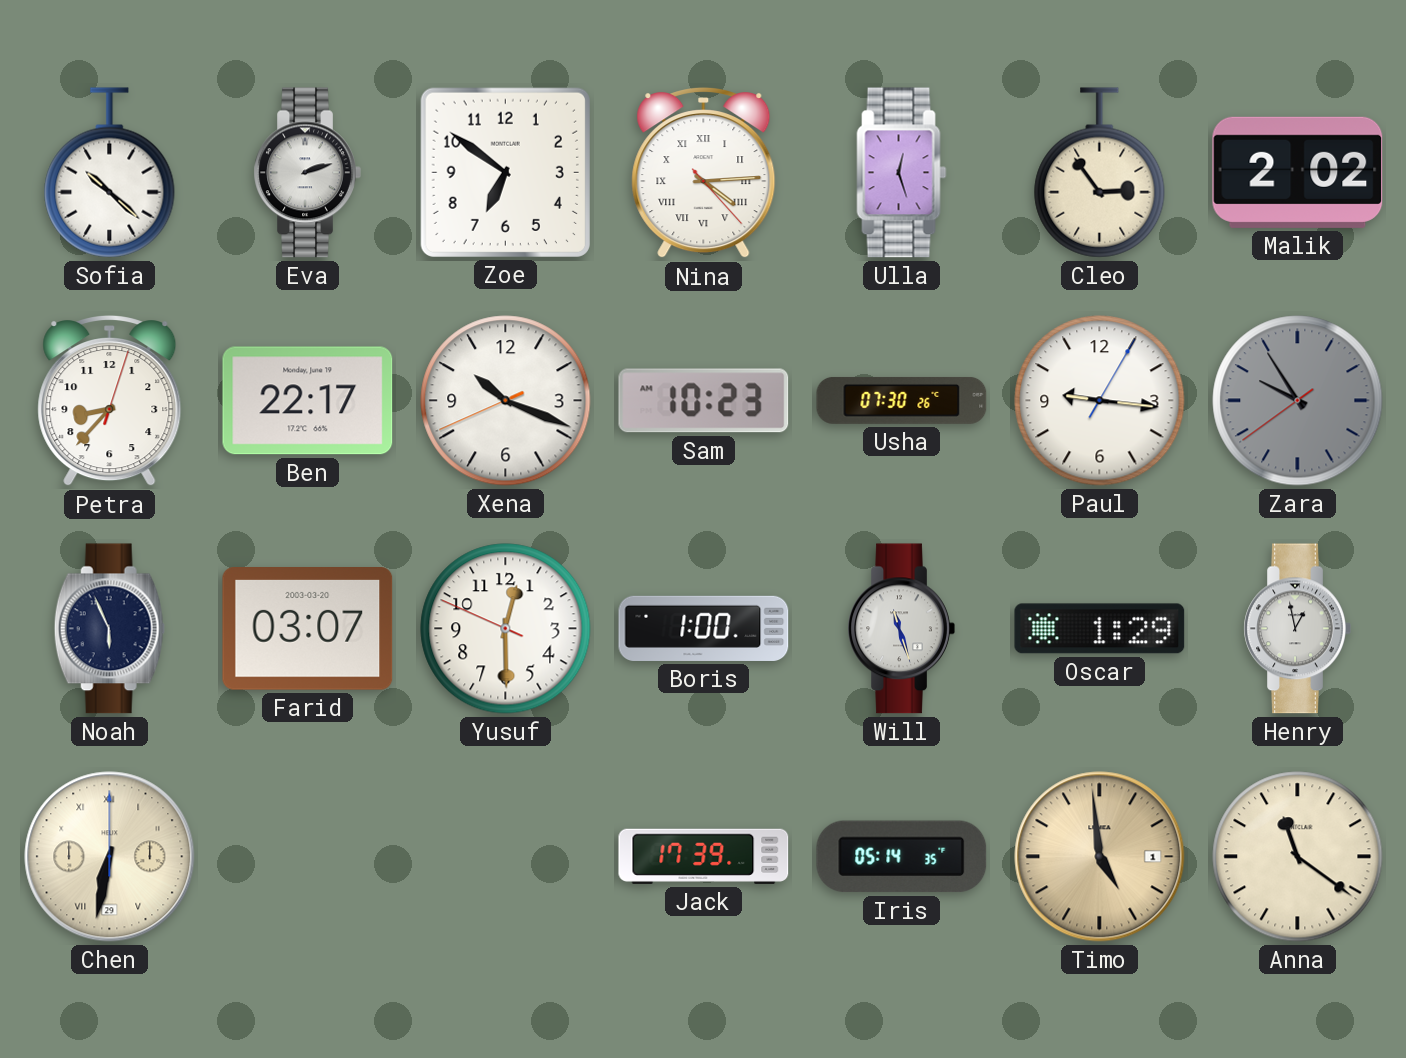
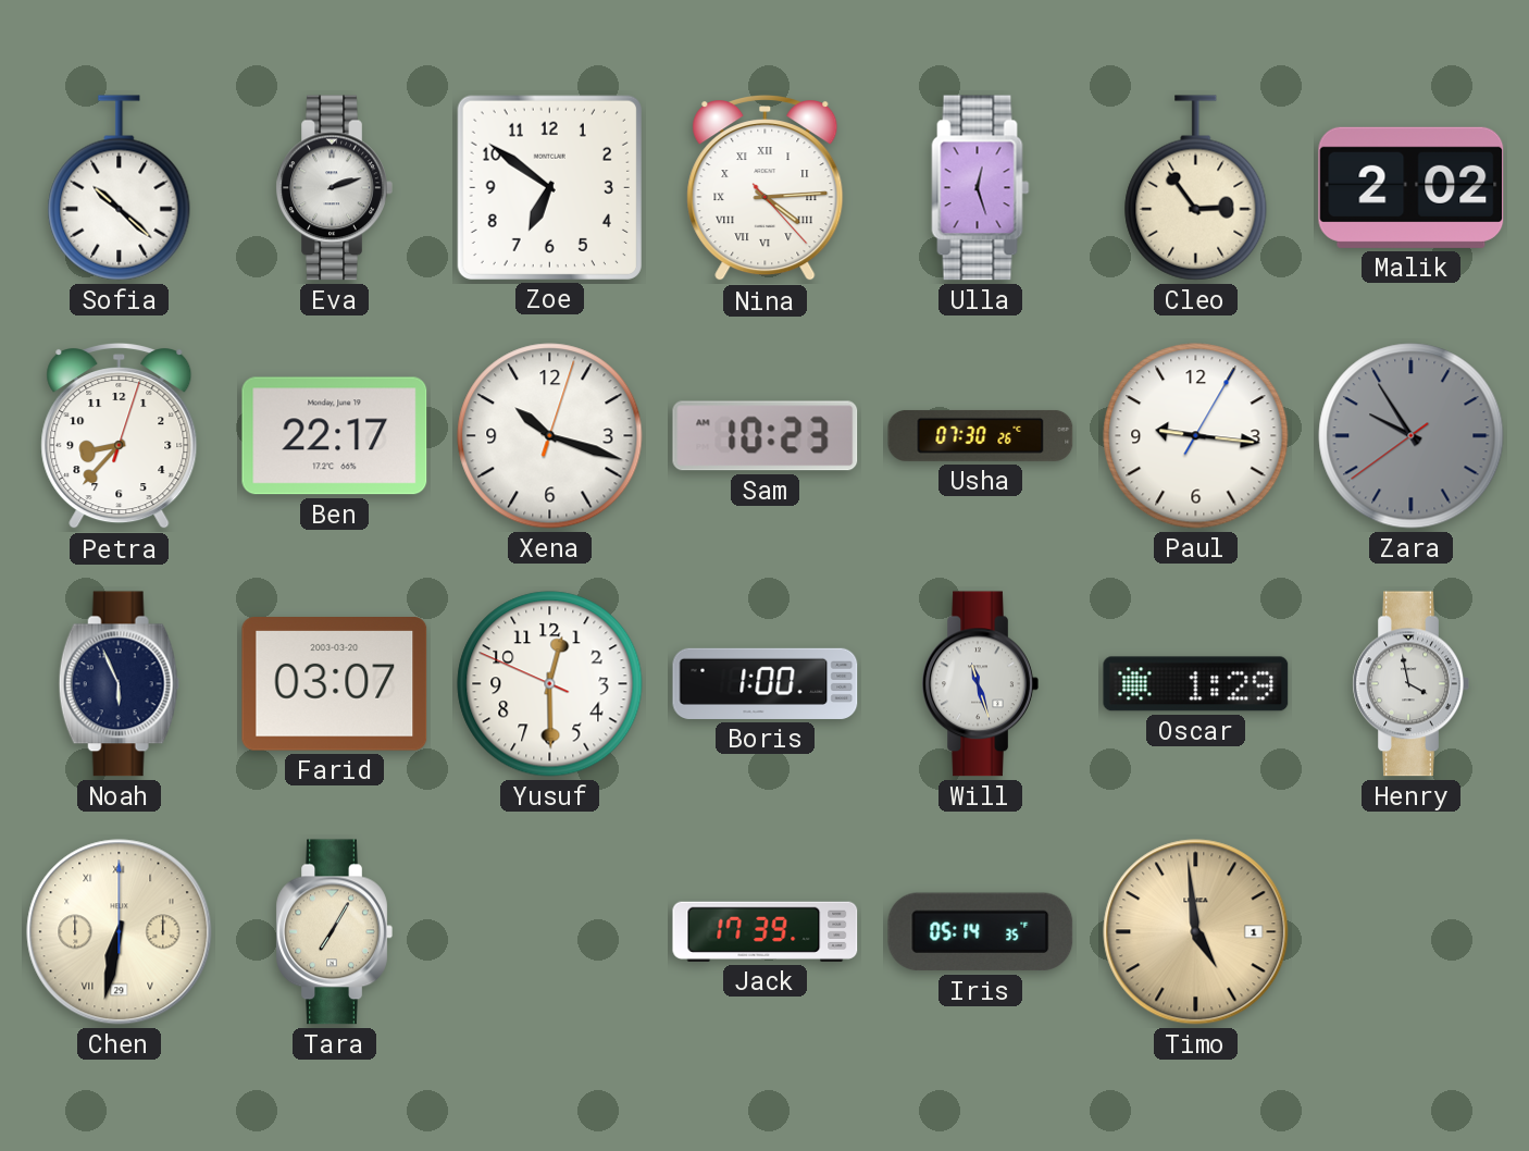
Xena: 10:18:41 -> 10:18:03 (550, 436)
Henry: 12:58 -> 3:58 (1410, 684)
Tara: none -> 7:05 (334, 932)
Anna: 11:21 -> none (1298, 857)
